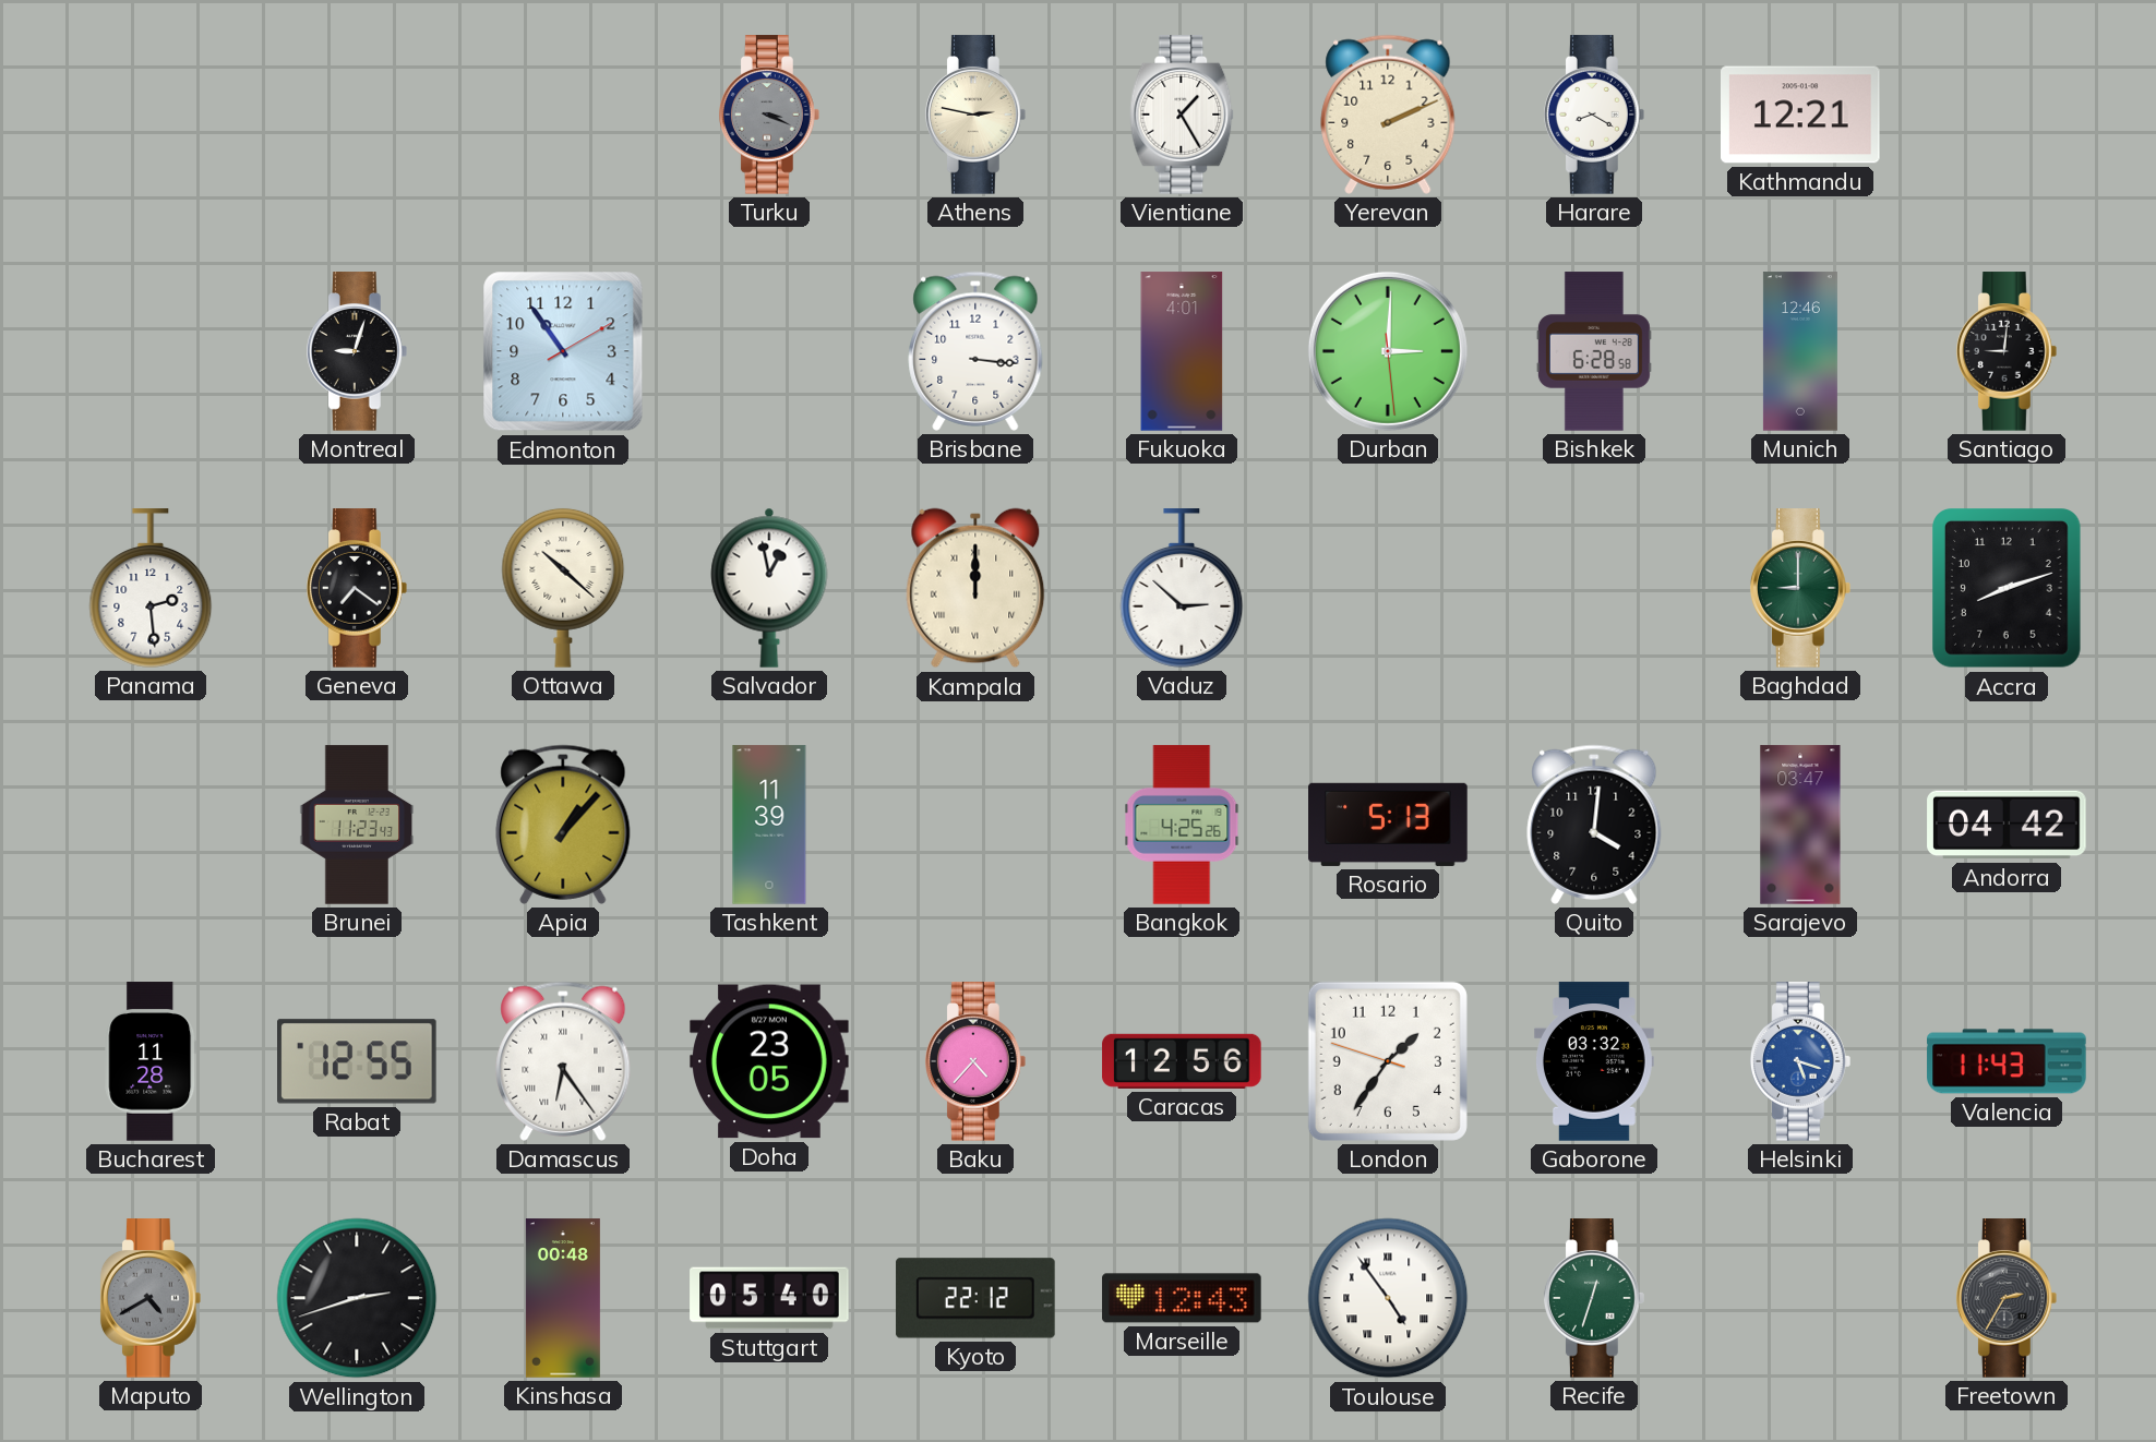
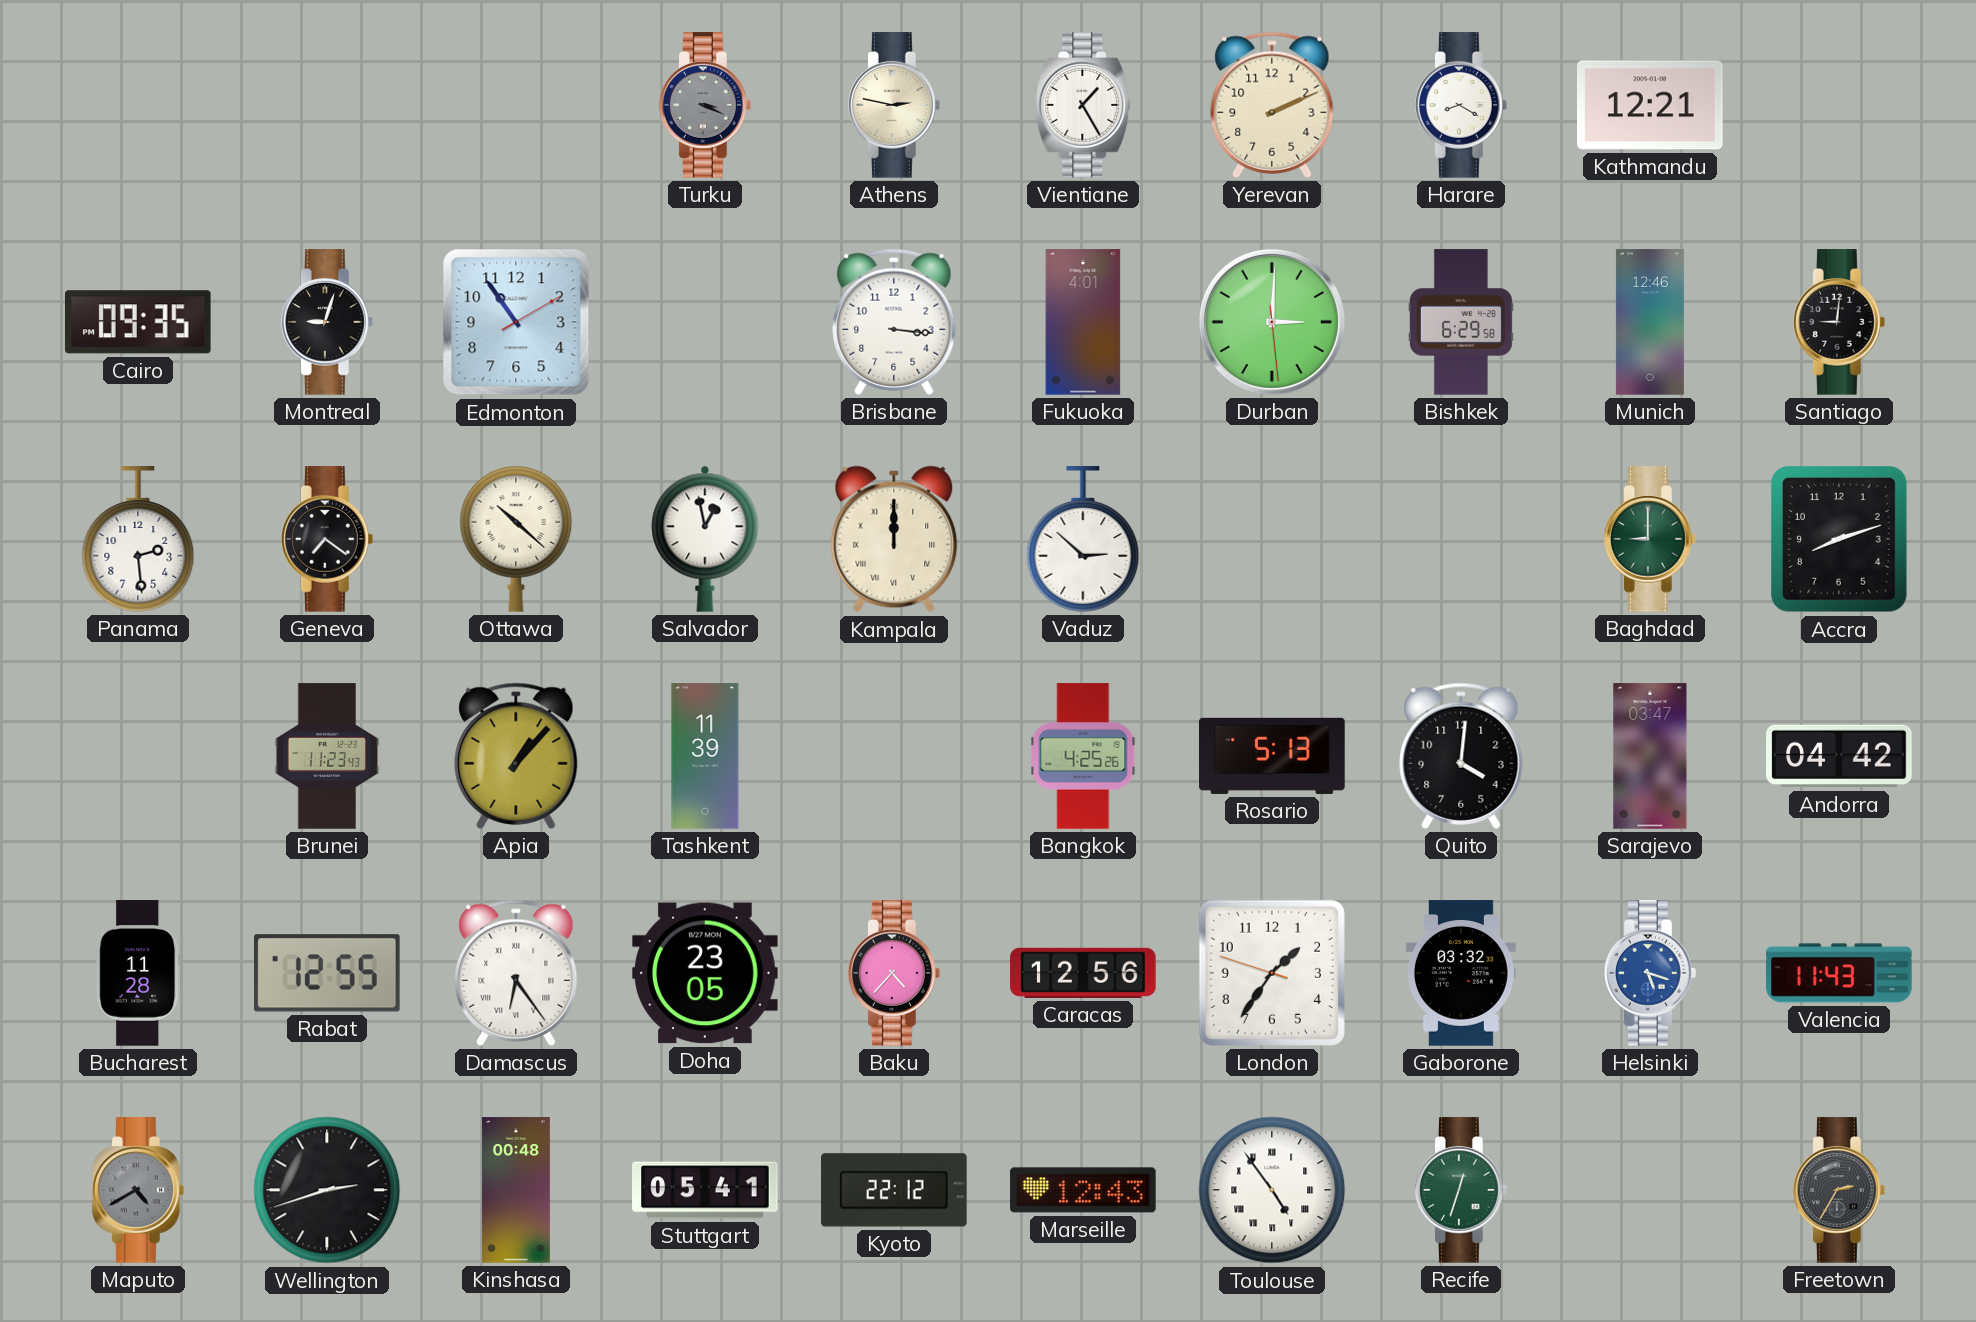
Cairo: none -> 09:35 (138, 322)
Bishkek: 6:28 -> 6:29 (1461, 322)
Stuttgart: 05:40 -> 05:41 (705, 1190)
